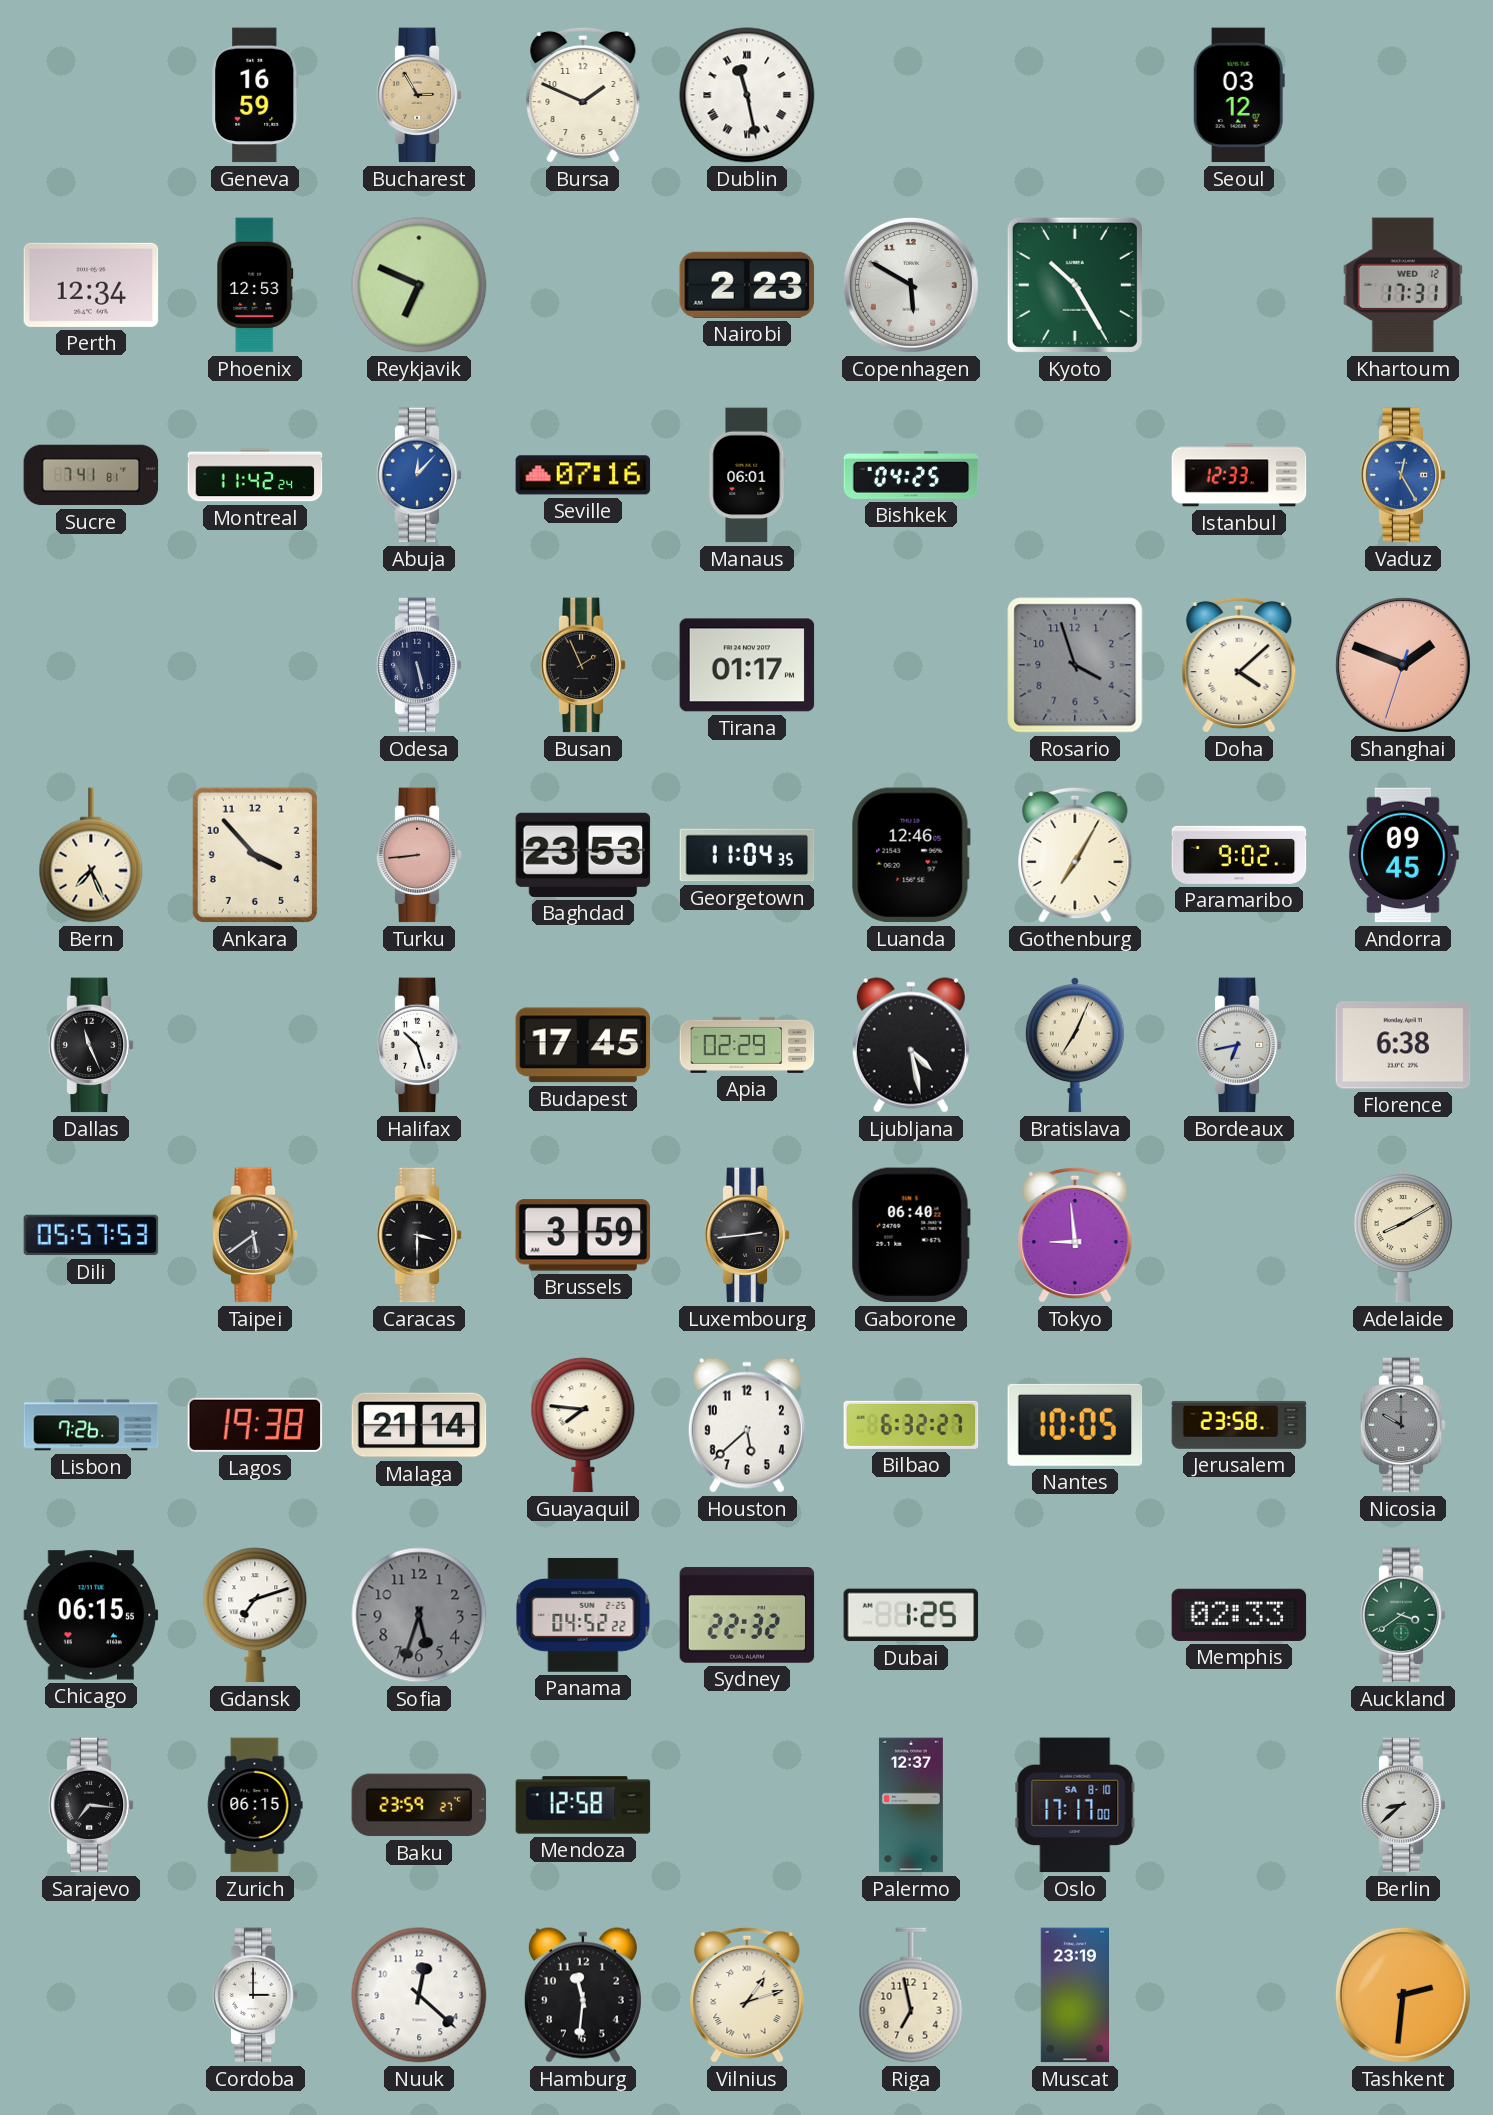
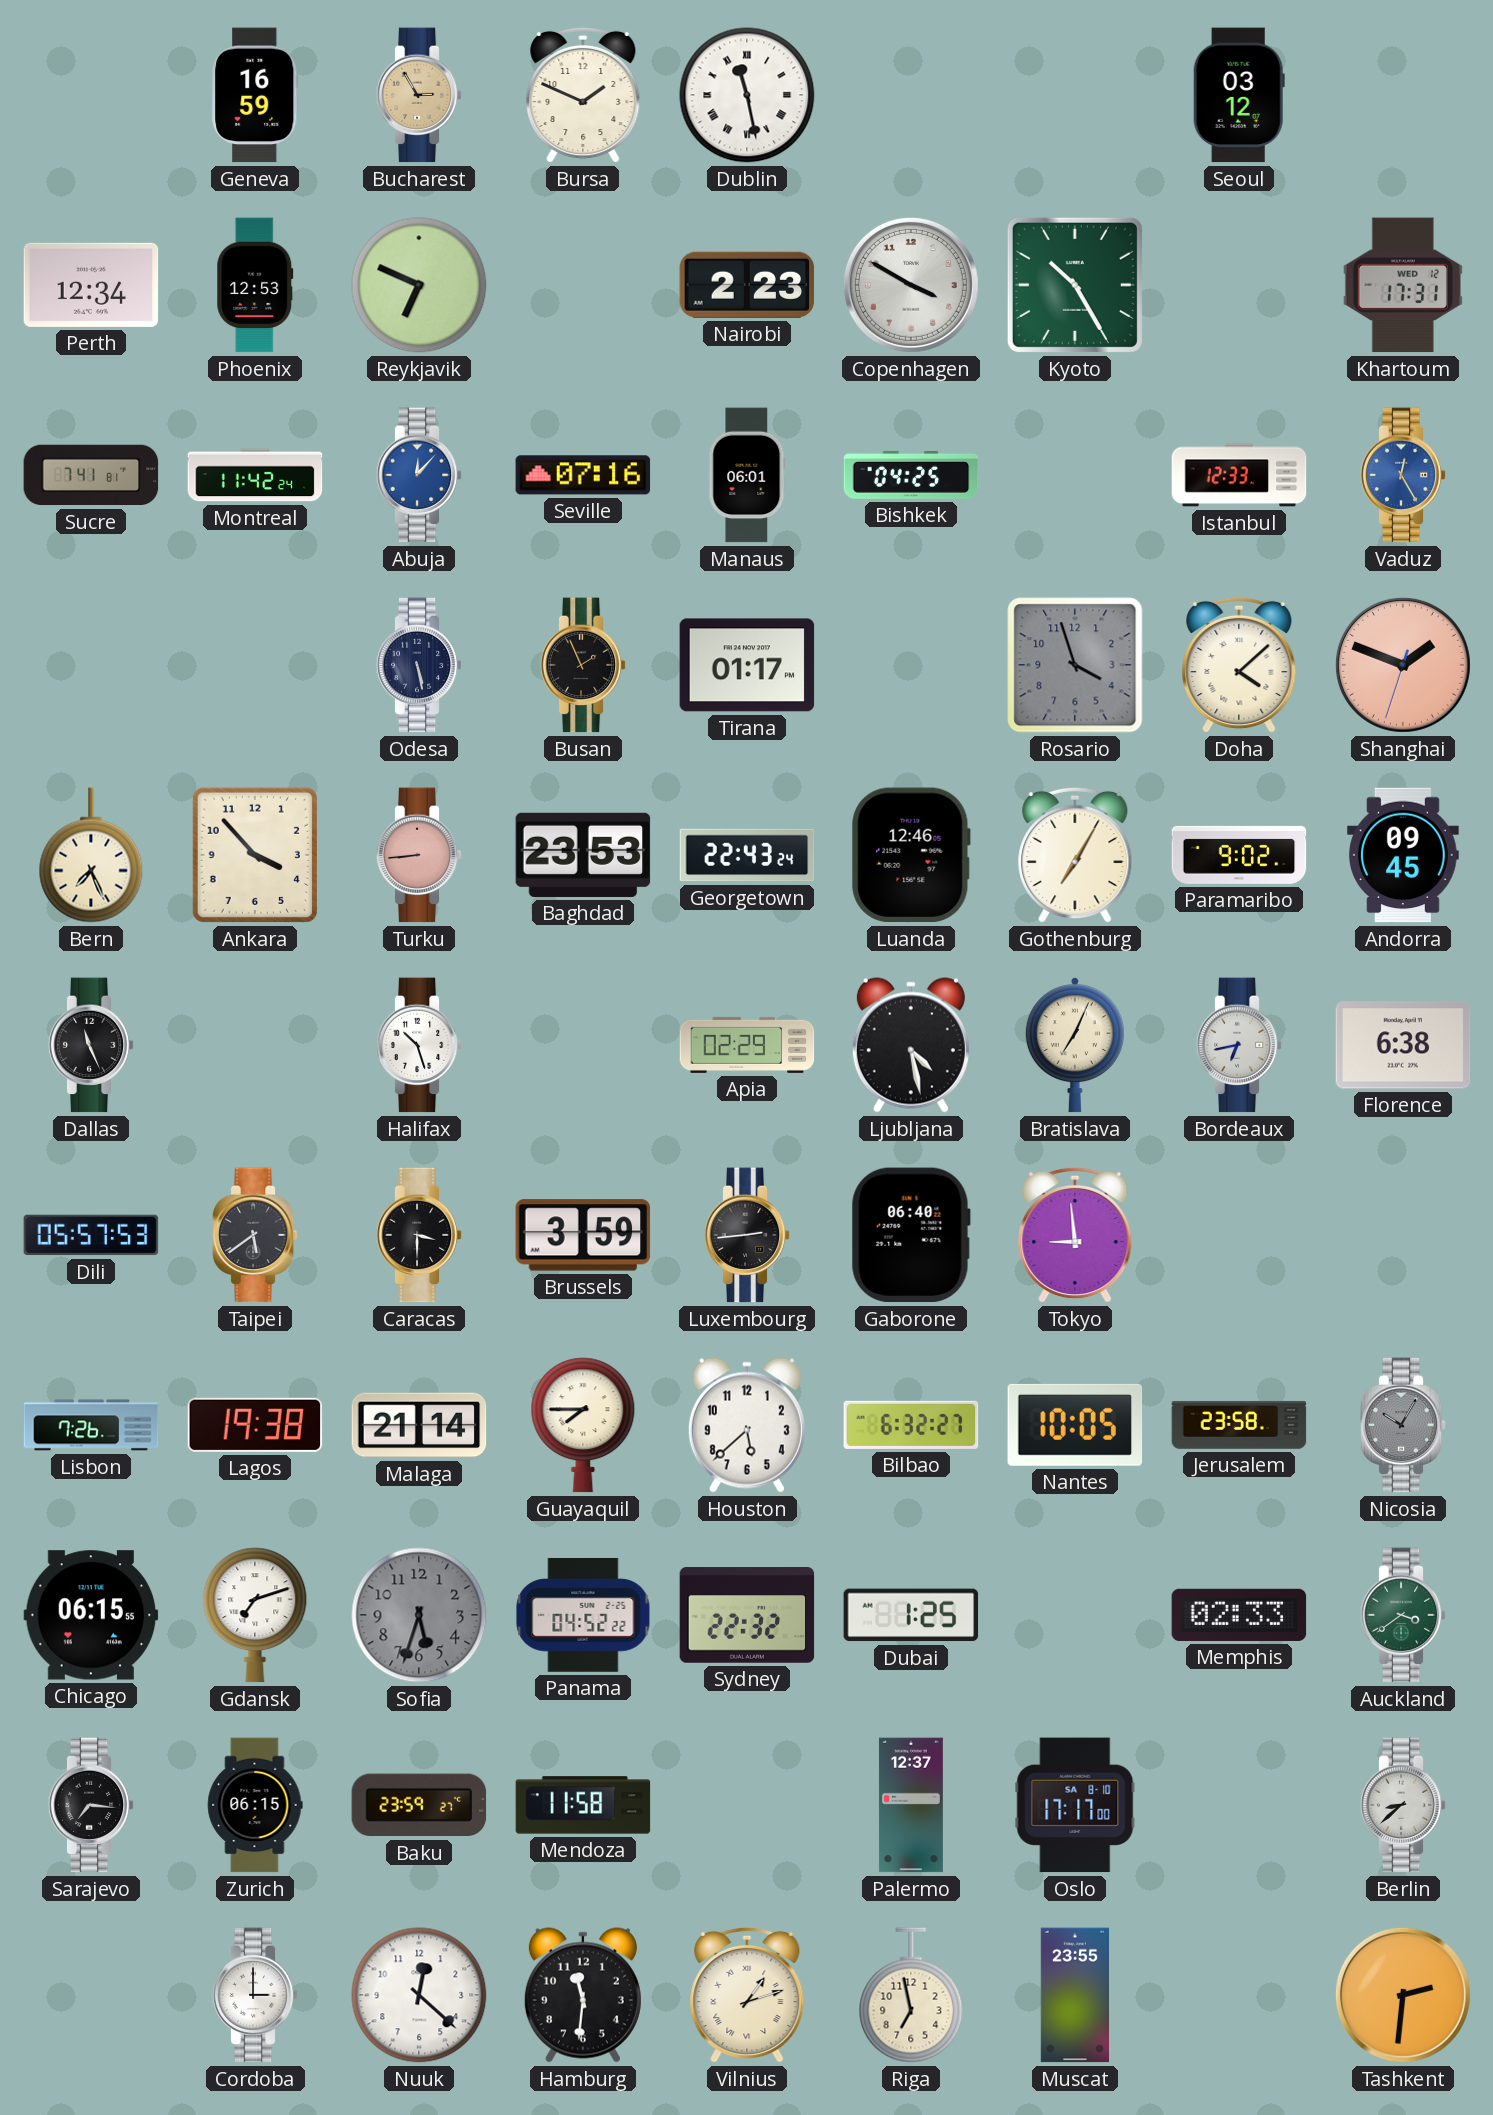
Copenhagen: 5:50 -> 3:50 (911, 285)
Georgetown: 11:04 -> 22:43 (747, 855)
Budapest: 17:45 -> none (583, 1045)
Adelaide: 8:10 -> none (1403, 1235)
Guayaquil: 7:46 -> 7:45 (583, 1425)
Nicosia: 10:00 -> 10:05 (1403, 1425)
Mendoza: 12:58 -> 11:58 (583, 1805)
Muscat: 23:19 -> 23:55 (1075, 1995)
